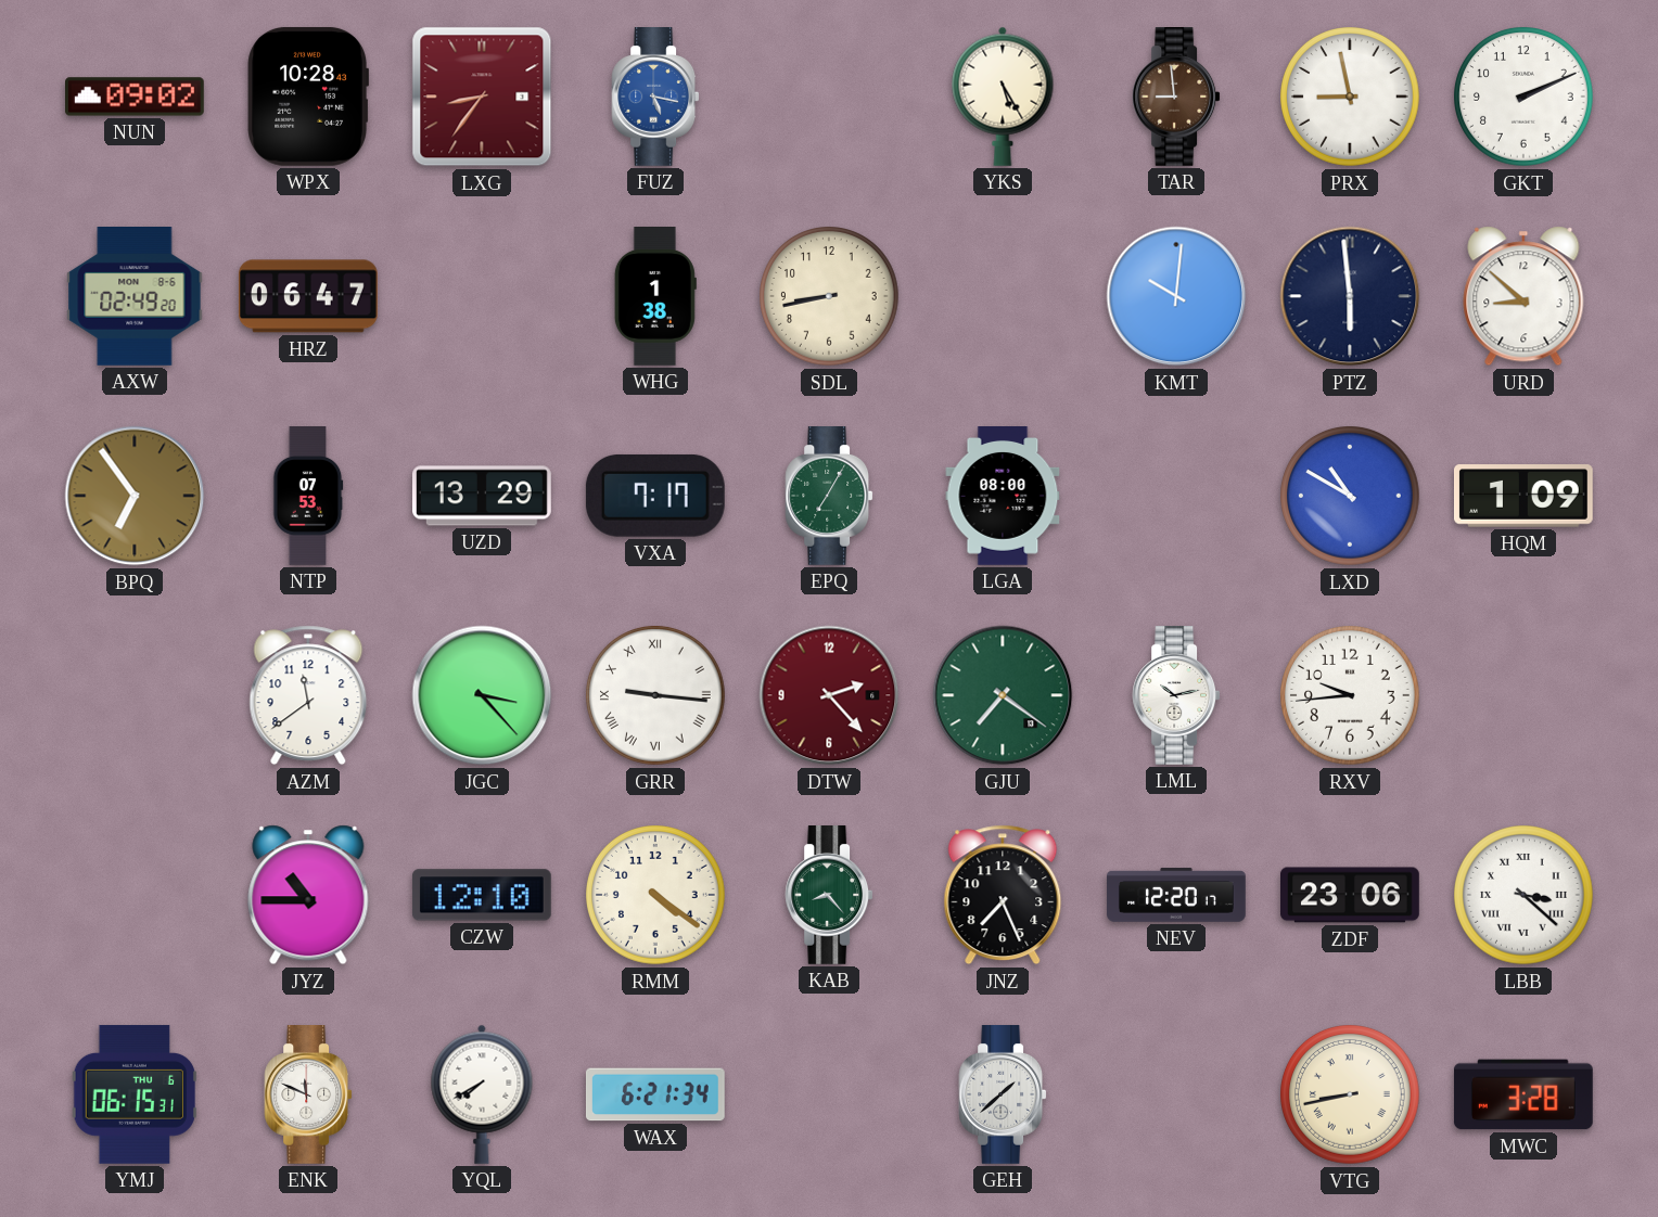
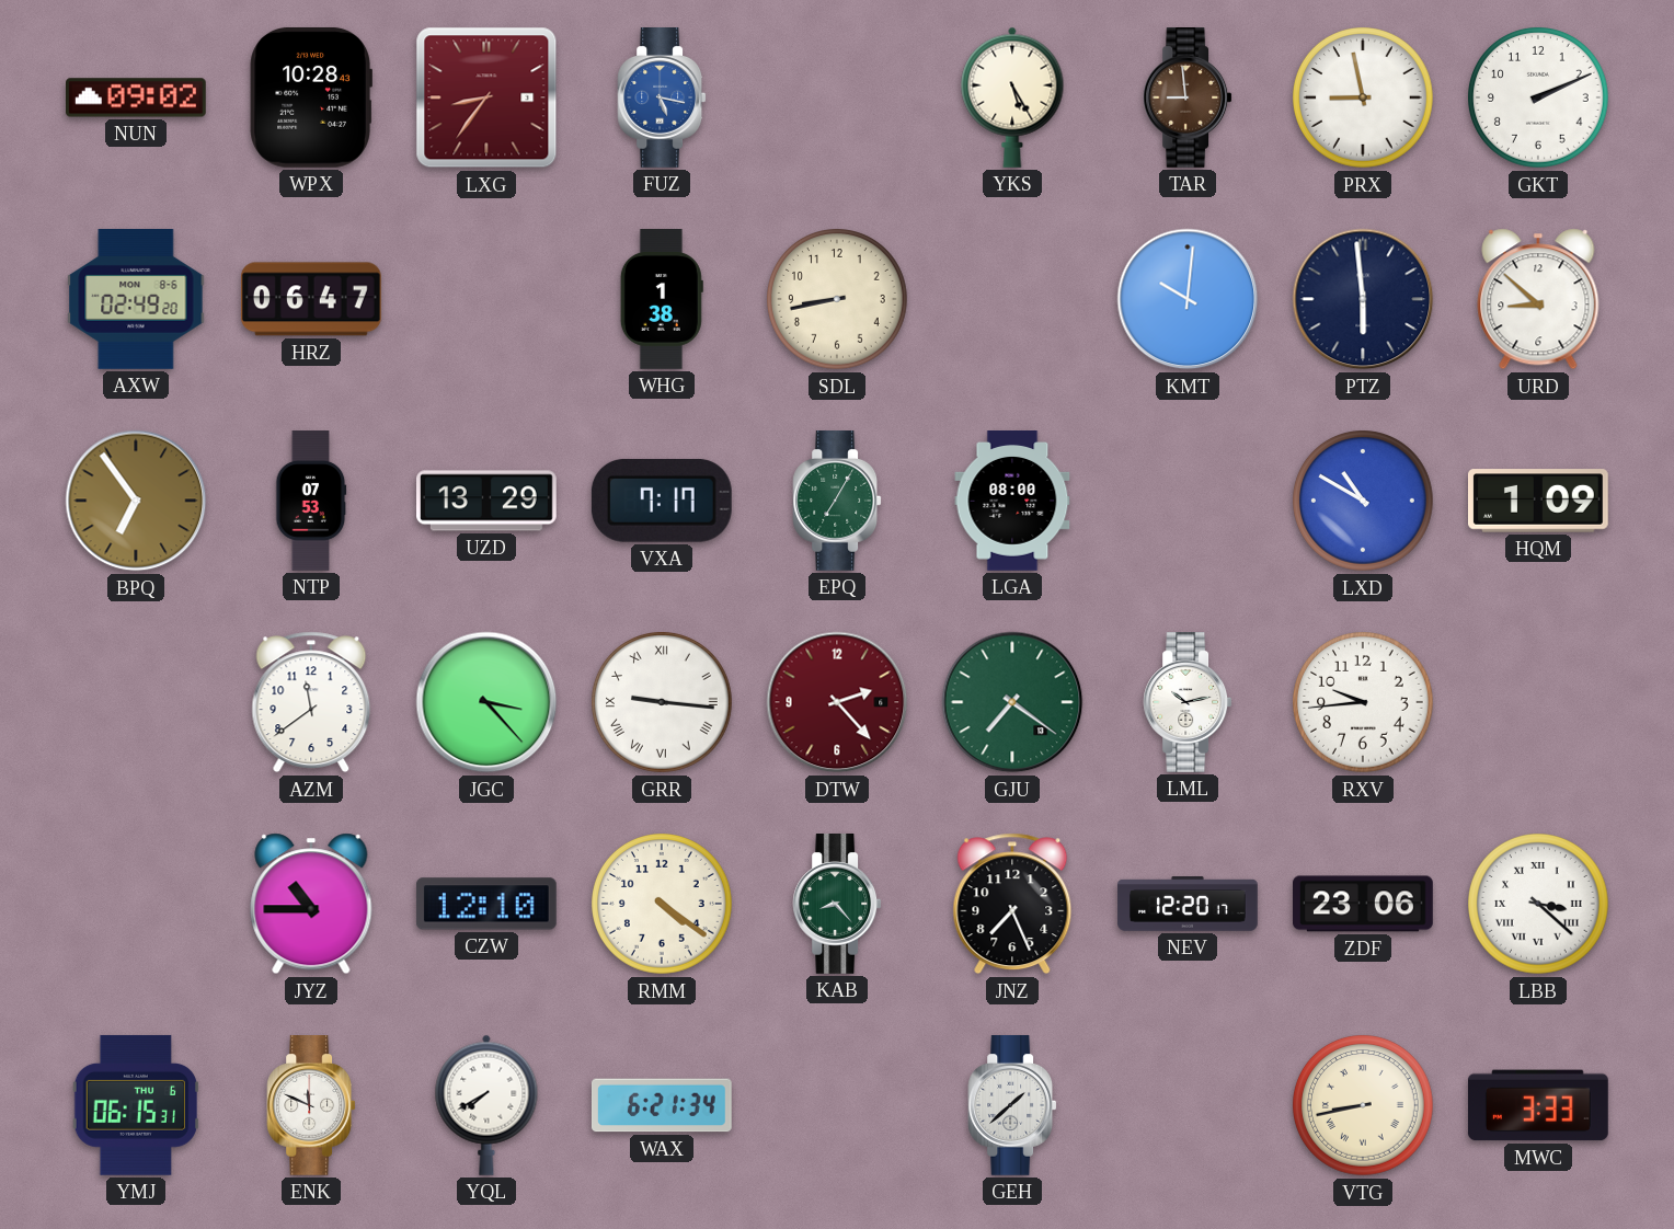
MWC: 3:28 -> 3:33 (1538, 1105)
